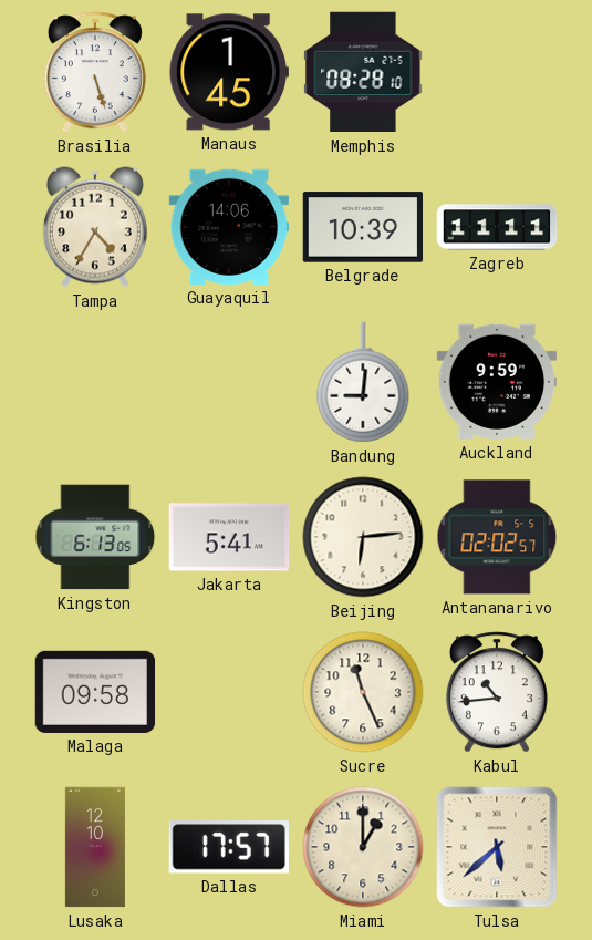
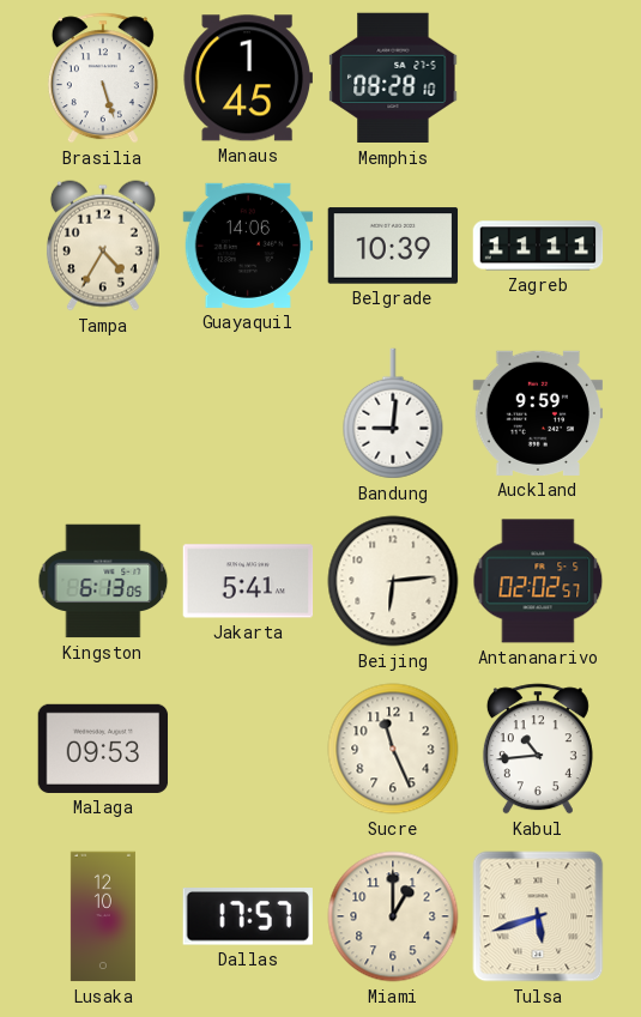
Malaga: 09:58 -> 09:53 (103, 749)
Tulsa: 5:38 -> 5:42 (538, 916)
